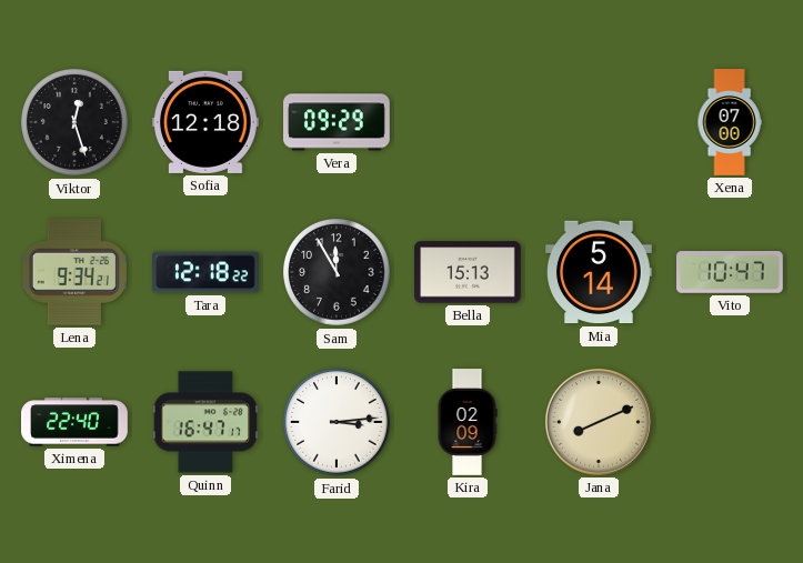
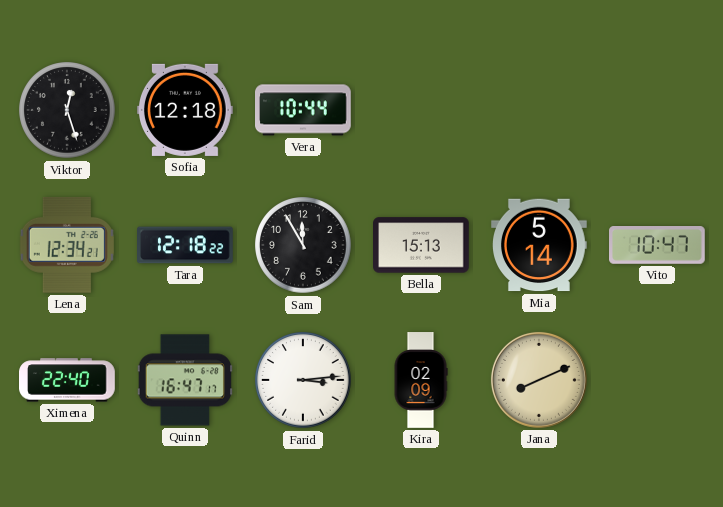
Vera: 09:29 -> 10:44 (304, 110)
Xena: 07:00 -> none (730, 122)
Lena: 9:34 -> 12:34 (67, 245)
